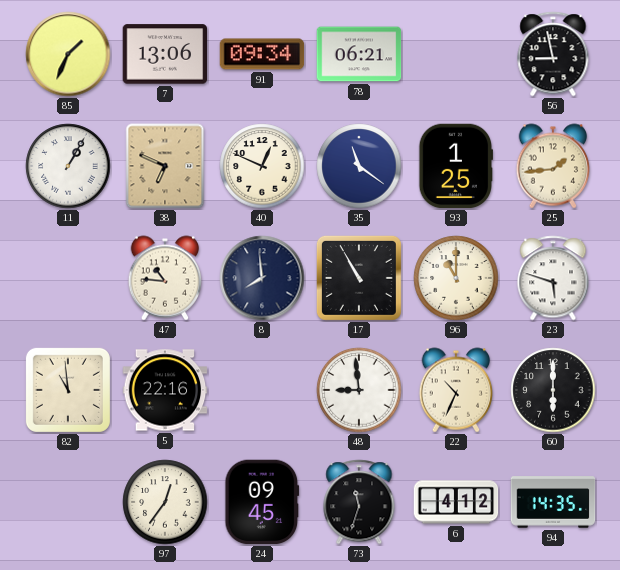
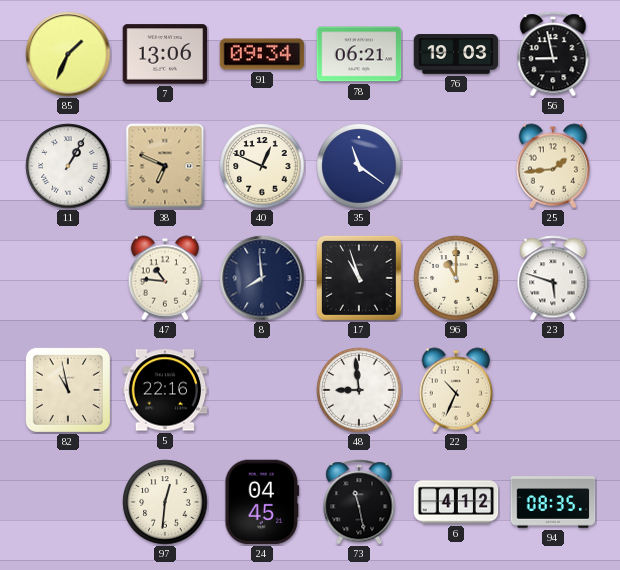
76: none -> 19:03 (456, 54)
93: 1:25 -> none (455, 166)
17: 10:55 -> 10:57 (359, 278)
82: 10:59 -> 10:58 (68, 390)
60: 6:00 -> none (553, 390)
97: 12:36 -> 12:31 (165, 502)
24: 09:45 -> 04:45 (262, 502)
73: 11:33 -> 11:28 (359, 502)
94: 14:35 -> 08:35 (553, 502)
